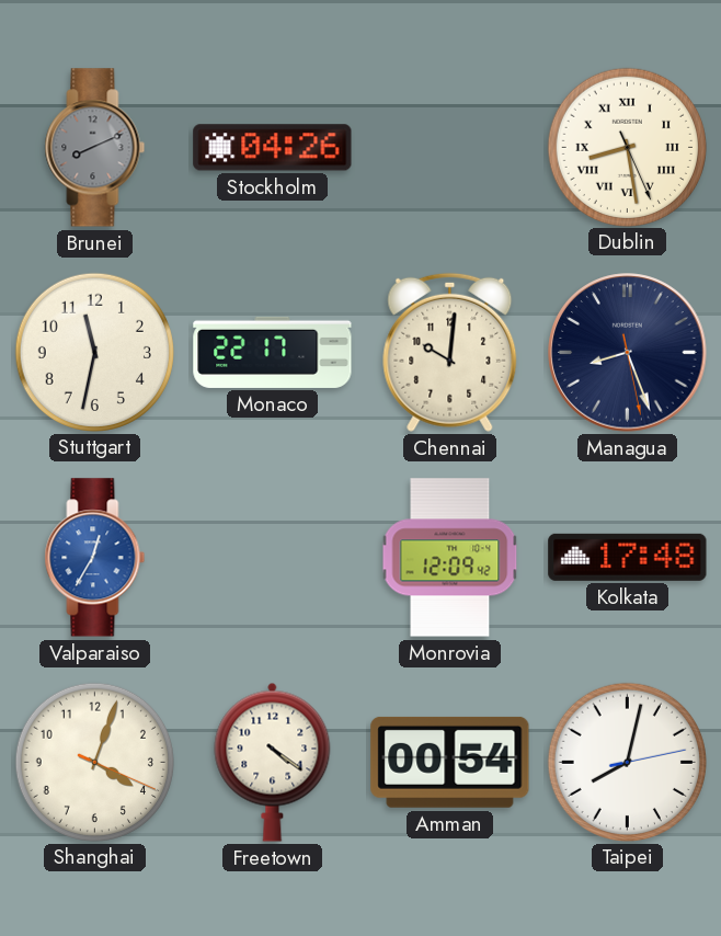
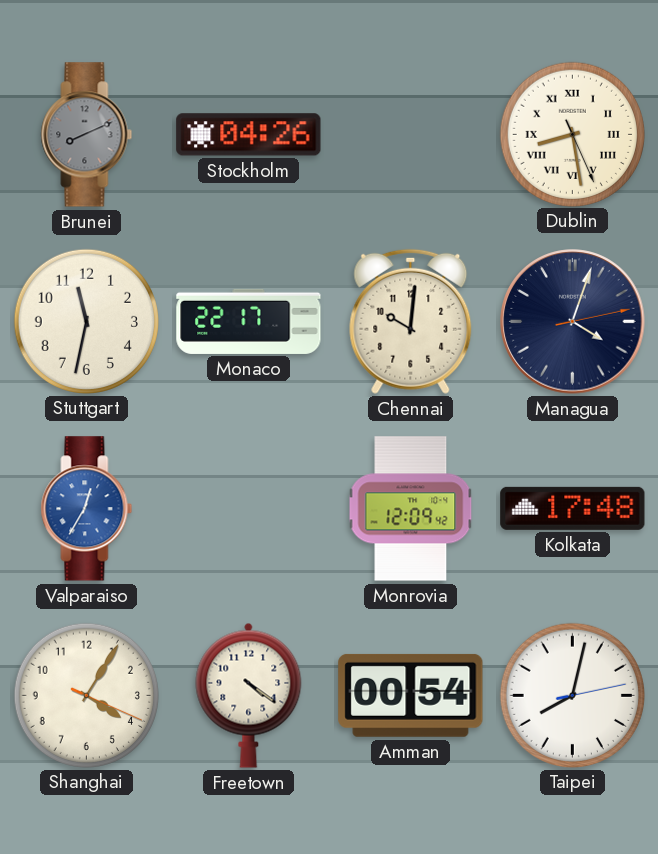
Managua: 8:26 -> 4:03 (573, 322)
Shanghai: 4:03 -> 4:05 (86, 695)
